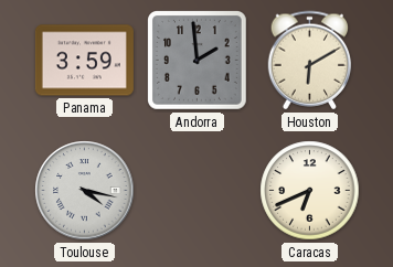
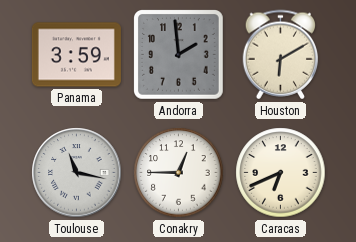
Toulouse: 4:17 -> 11:17 (77, 173)
Conakry: none -> 12:45 (179, 173)
